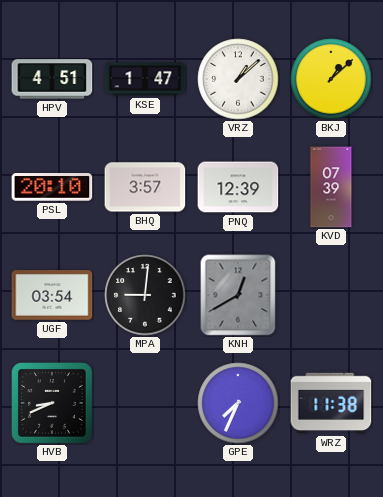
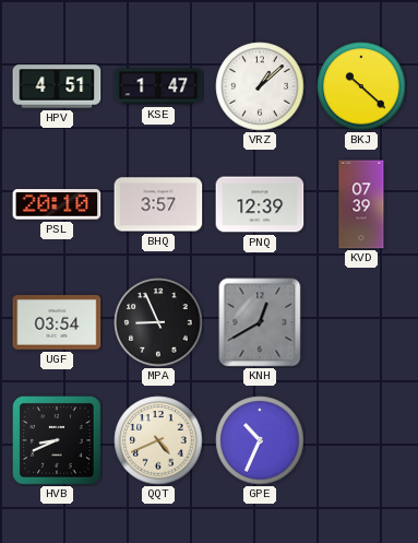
BKJ: 1:08 -> 10:22 (361, 86)
MPA: 9:01 -> 8:56 (158, 322)
QQT: none -> 4:41 (158, 440)
GPE: 7:34 -> 10:34 (260, 440)
WRZ: 11:38 -> none (331, 403)
